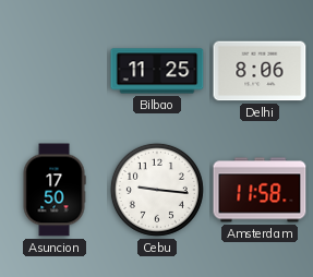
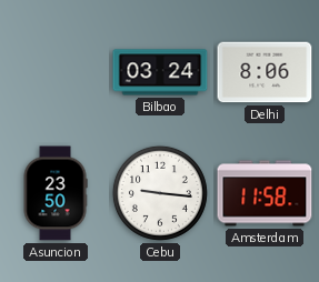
Bilbao: 11:25 -> 03:24 (160, 72)
Asuncion: 17:50 -> 23:50 (56, 193)
